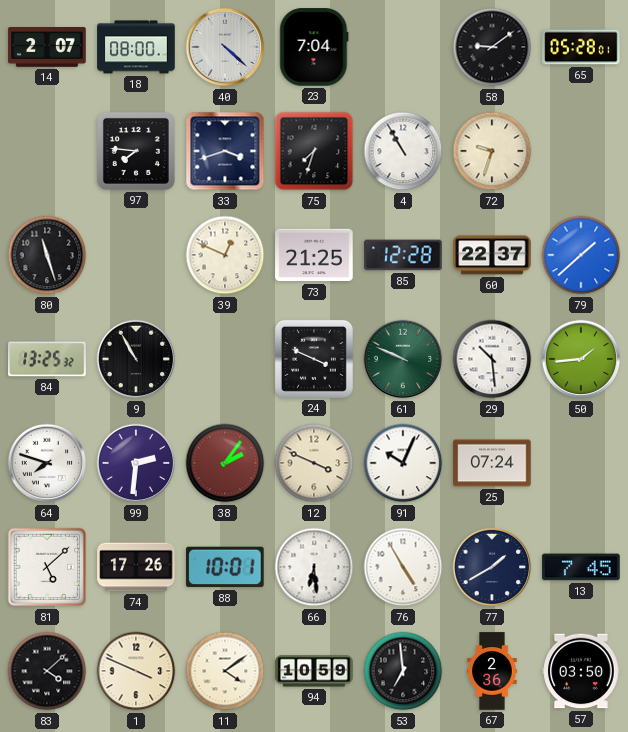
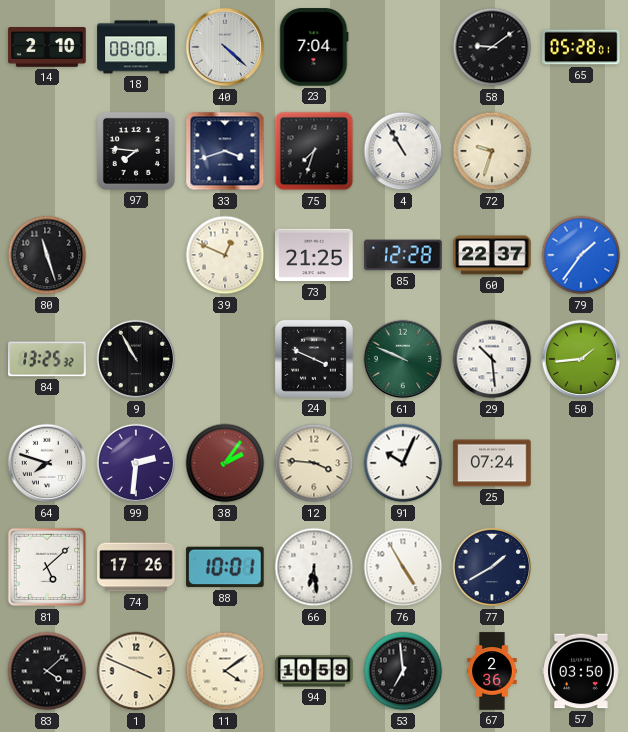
14: 2:07 -> 2:10 (47, 48)
79: 1:38 -> 1:36 (581, 255)
12: 3:49 -> 3:46 (314, 463)
13: 7:45 -> none (581, 567)
